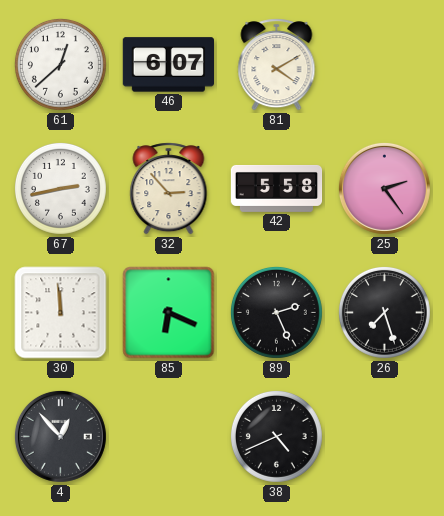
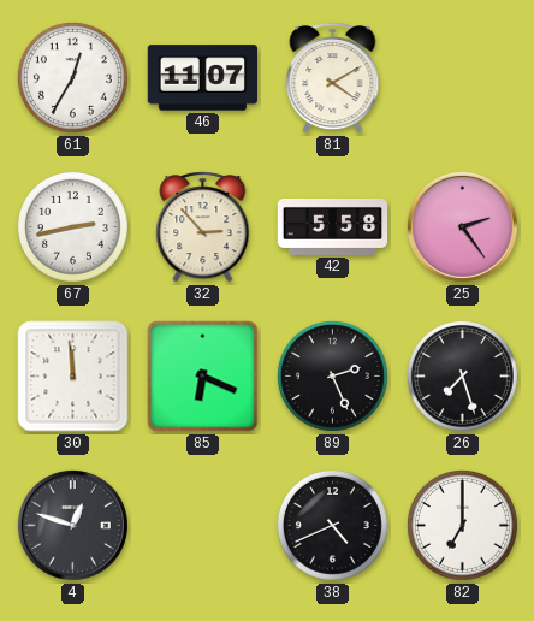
61: 12:38 -> 12:35 (72, 77)
46: 6:07 -> 11:07 (202, 78)
4: 12:53 -> 12:48 (72, 525)
82: none -> 7:00 (462, 525)
